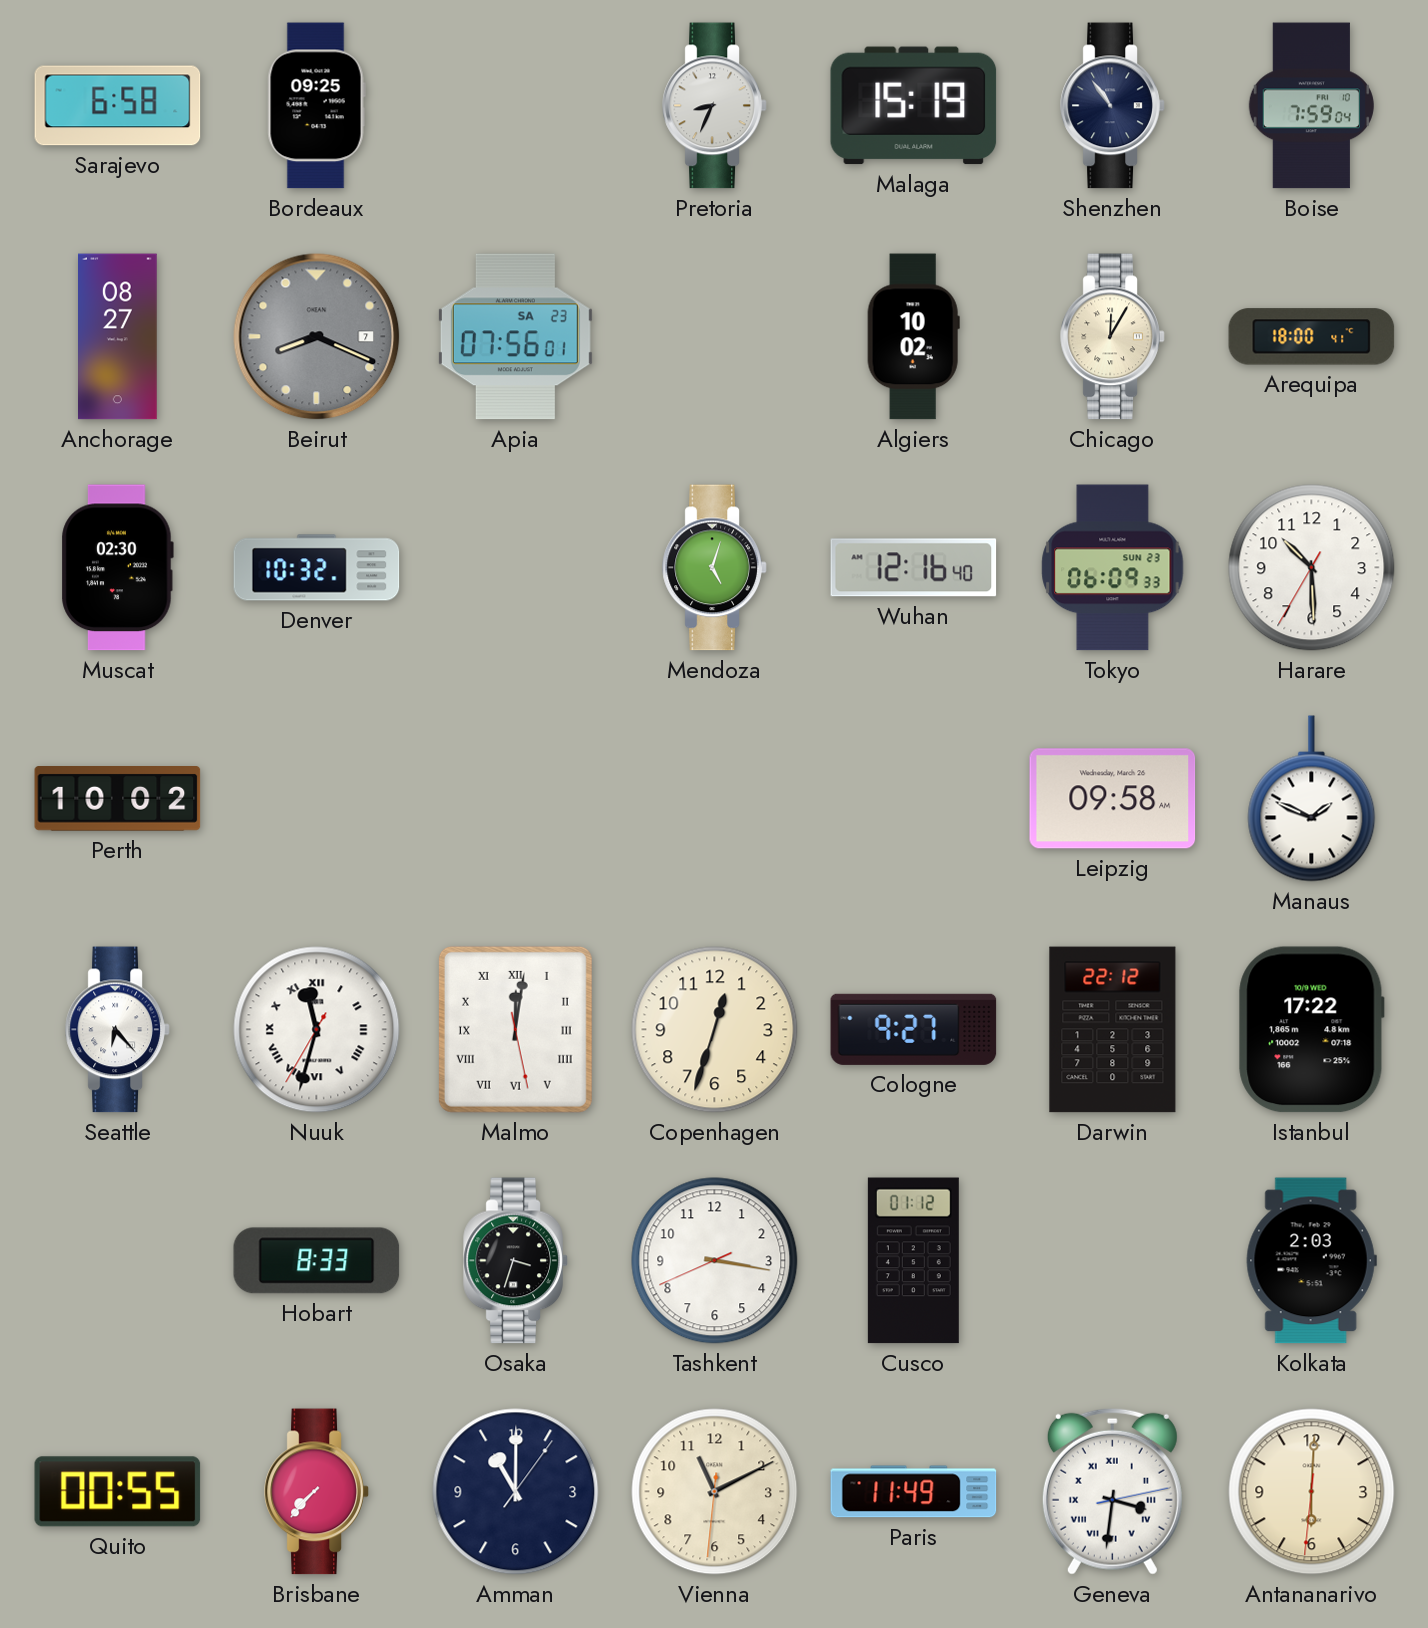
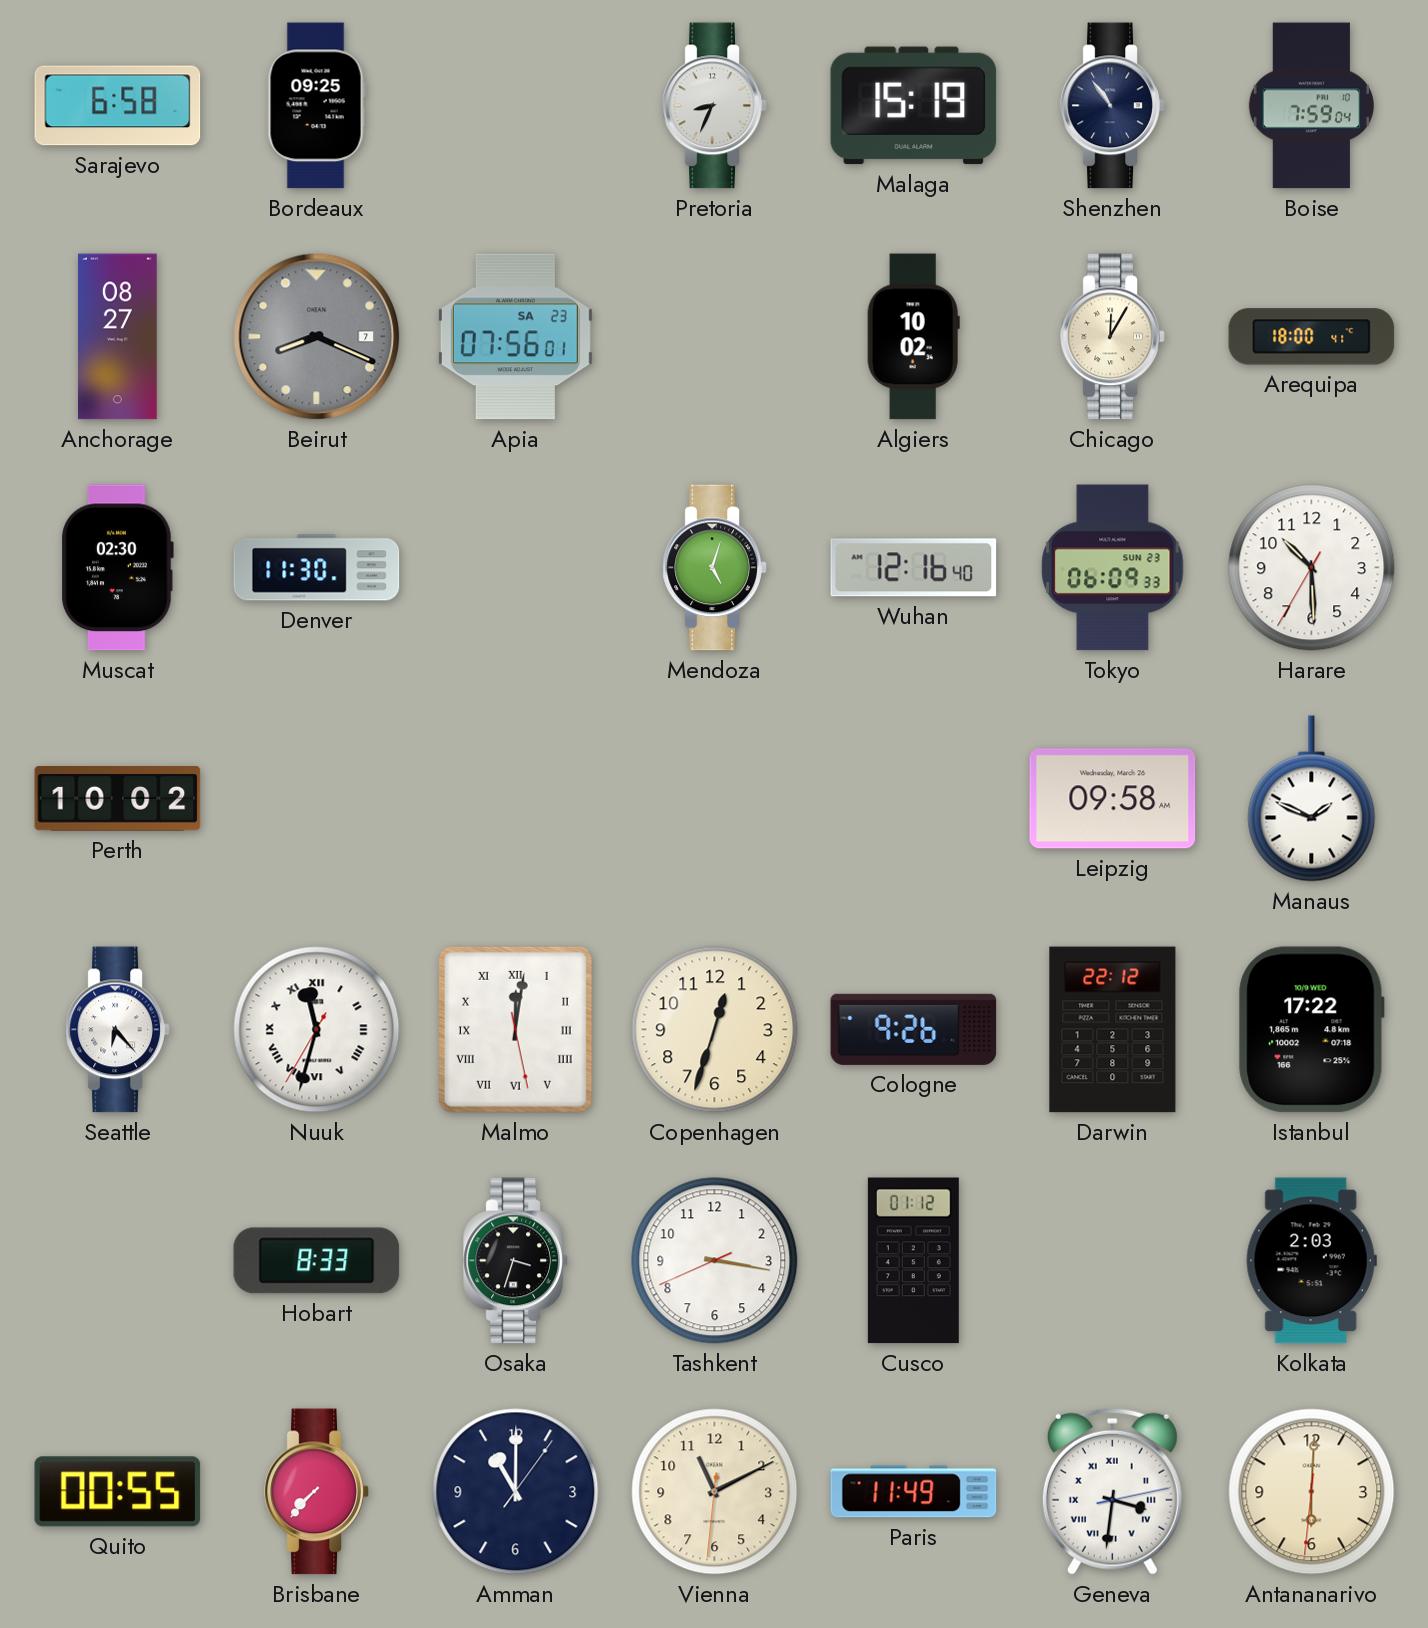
Denver: 10:32 -> 11:30 (317, 568)
Cologne: 9:27 -> 9:26 (914, 1029)
